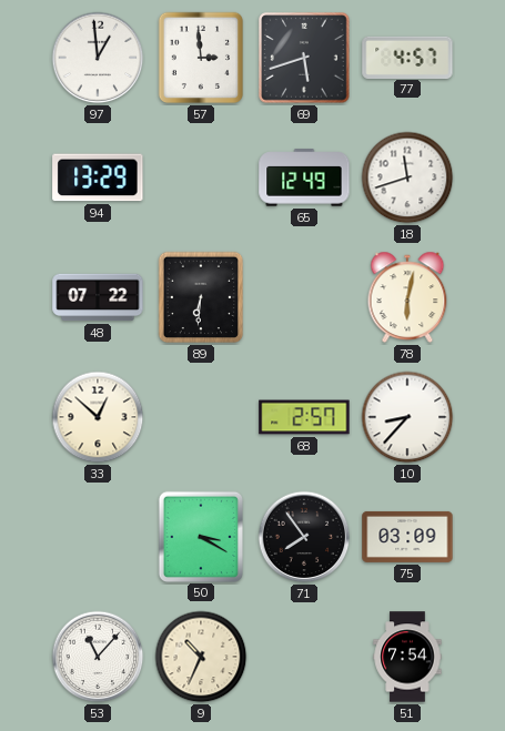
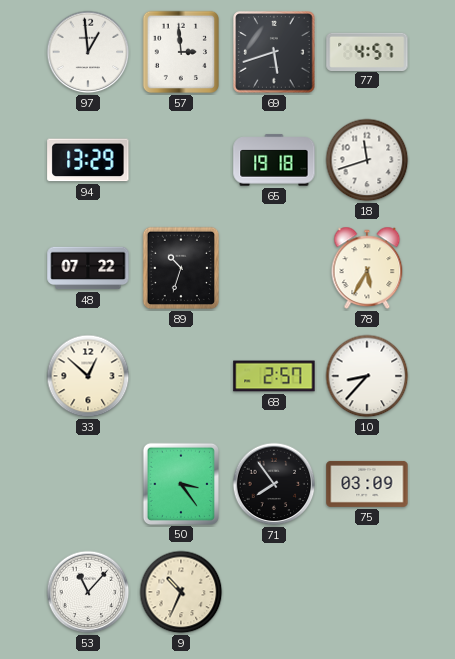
65: 12:49 -> 19:18 (274, 160)
89: 6:31 -> 10:33 (180, 268)
78: 6:02 -> 5:35 (367, 268)
50: 3:20 -> 3:24 (180, 483)
51: 7:54 -> none (407, 657)
